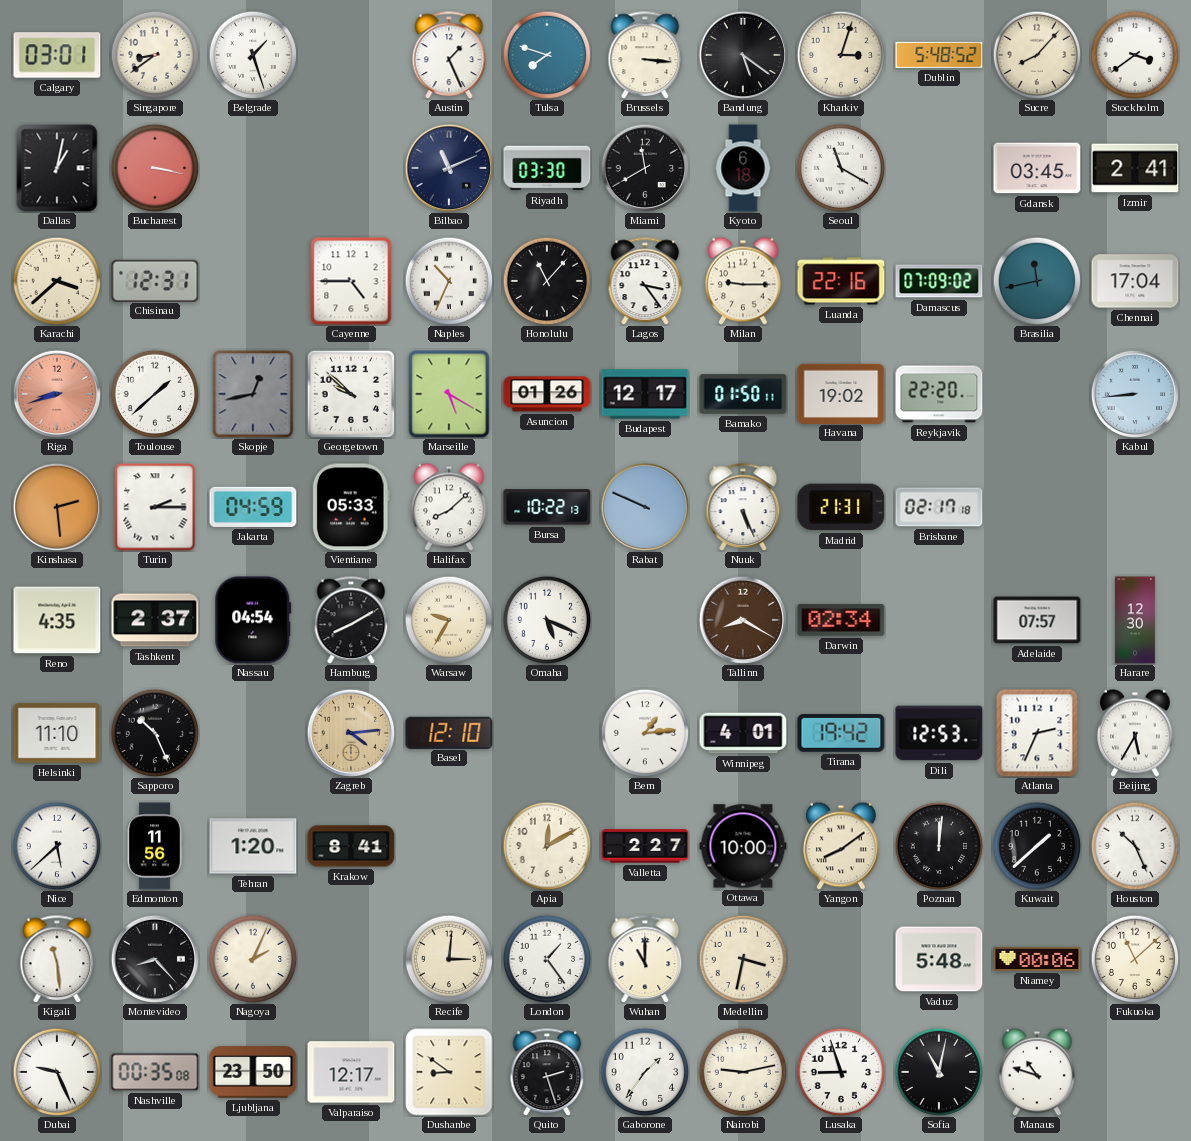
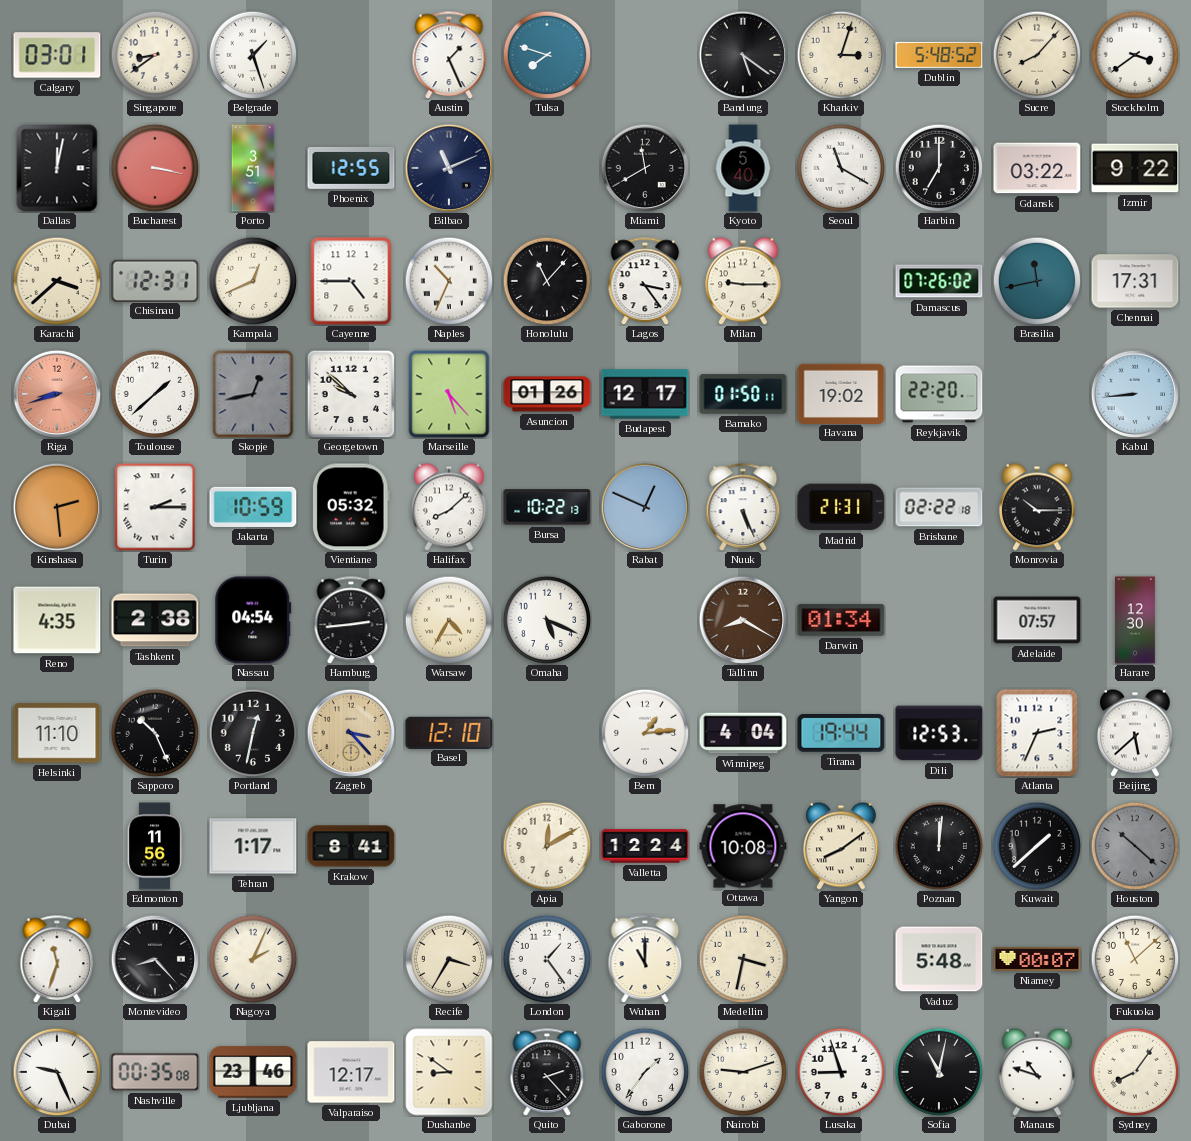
Brussels: 3:16 -> none (645, 55)
Dallas: 1:02 -> 12:02 (57, 168)
Porto: none -> 3:51 (253, 168)
Phoenix: none -> 12:55 (351, 168)
Riyadh: 03:30 -> none (547, 168)
Kyoto: 6:18 -> 5:40 (743, 168)
Harbin: none -> 7:00 (939, 168)
Gdansk: 03:45 -> 03:22 (1037, 168)
Izmir: 2:41 -> 9:22 (1135, 168)
Kampala: none -> 12:41 (253, 281)
Luanda: 22:16 -> none (841, 281)
Damascus: 07:09 -> 07:26 (939, 281)
Chennai: 17:04 -> 17:31 (1135, 281)
Marseille: 5:20 -> 5:23 (449, 394)
Jakarta: 04:59 -> 10:59 (253, 507)
Vientiane: 05:33 -> 05:32 (351, 507)
Rabat: 9:49 -> 12:49 (644, 506)
Brisbane: 02:17 -> 02:22 (939, 507)
Monrovia: none -> 10:15 (1038, 507)
Tashkent: 2:37 -> 2:38 (155, 620)
Hamburg: 8:10 -> 2:44 (351, 620)
Warsaw: 9:35 -> 4:35 (449, 620)
Darwin: 02:34 -> 01:34 (841, 620)
Portland: none -> 12:32 (253, 733)
Zagreb: 4:14 -> 3:23 (350, 732)
Winnipeg: 4:01 -> 4:04 (743, 733)
Tirana: 19:42 -> 19:44 (841, 734)
Beijing: 5:35 -> 5:38 (1136, 733)
Nice: 5:38 -> none (57, 846)
Tehran: 1:20 -> 1:17 (253, 846)
Valletta: 2:27 -> 12:24 (645, 846)
Ottawa: 10:00 -> 10:08 (743, 846)
Houston: 10:26 -> 10:22 (1135, 846)
Houston dial: white -> grey (1135, 846)
Kigali: 11:29 -> 11:33 (57, 959)
Recife: 3:01 -> 3:35 (449, 959)
Niamey: 00:06 -> 00:07 (1037, 959)
Ljubljana: 23:50 -> 23:46 (253, 1072)
Quito: 2:27 -> 2:23 (547, 1072)
Nairobi: 9:13 -> 9:12 (743, 1072)
Sydney: none -> 8:06 (1135, 1072)
